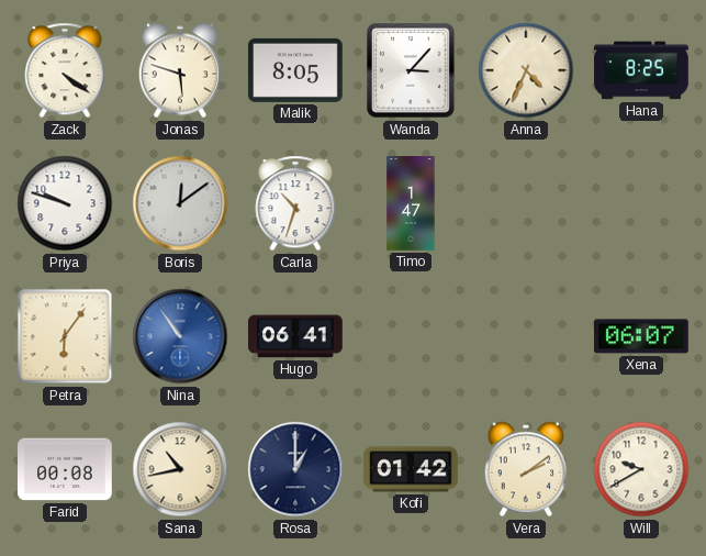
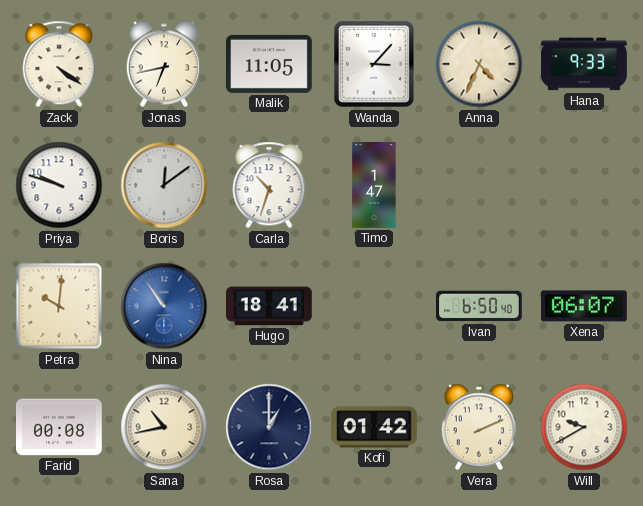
Jonas: 5:48 -> 6:43 (163, 64)
Malik: 8:05 -> 11:05 (270, 64)
Hana: 8:25 -> 9:33 (584, 64)
Petra: 6:06 -> 10:01 (59, 306)
Hugo: 06:41 -> 18:41 (270, 306)
Ivan: none -> 6:50 (480, 306)
Vera: 2:09 -> 2:11 (478, 427)
